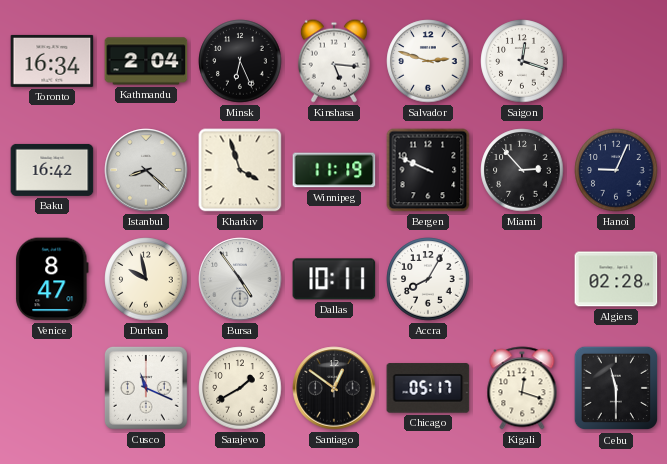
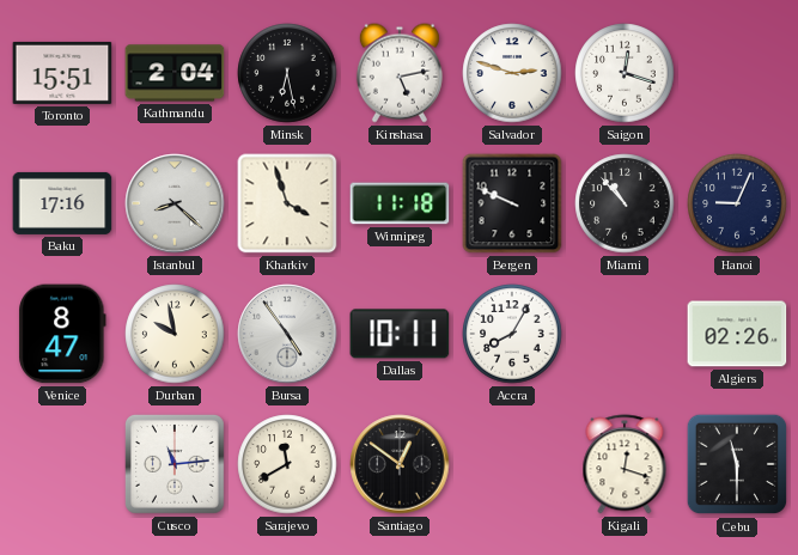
Toronto: 16:34 -> 15:51 (62, 73)
Minsk: 6:26 -> 6:28 (287, 73)
Kinshasa: 5:16 -> 5:13 (400, 73)
Baku: 16:42 -> 17:16 (62, 203)
Winnipeg: 11:19 -> 11:18 (400, 203)
Miami: 2:53 -> 10:53 (625, 203)
Algiers: 02:28 -> 02:26 (737, 334)
Cusco: 11:19 -> 11:14 (175, 464)
Sarajevo: 1:40 -> 11:40 (287, 464)
Chicago: 05:17 -> none (428, 388)
